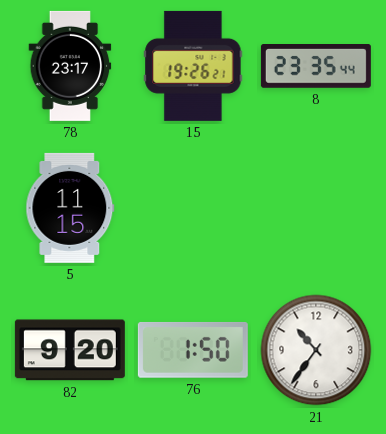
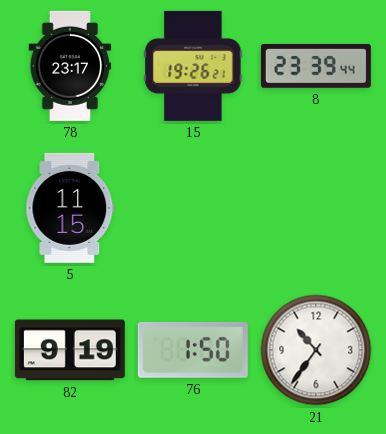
8: 23:35 -> 23:39 (316, 67)
82: 9:20 -> 9:19 (70, 350)
